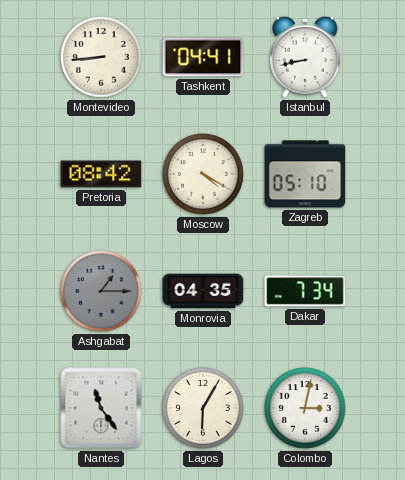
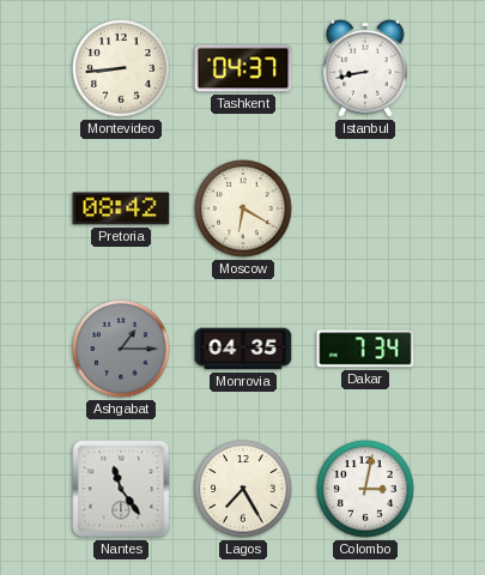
Tashkent: 04:41 -> 04:37 (243, 68)
Moscow: 4:20 -> 6:20 (243, 208)
Zagreb: 05:10 -> none (305, 174)
Lagos: 6:05 -> 7:25 (243, 489)
